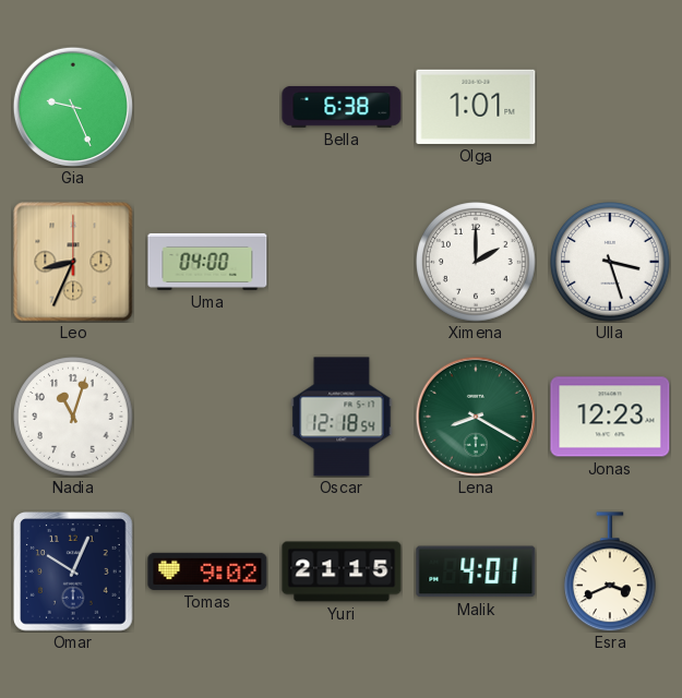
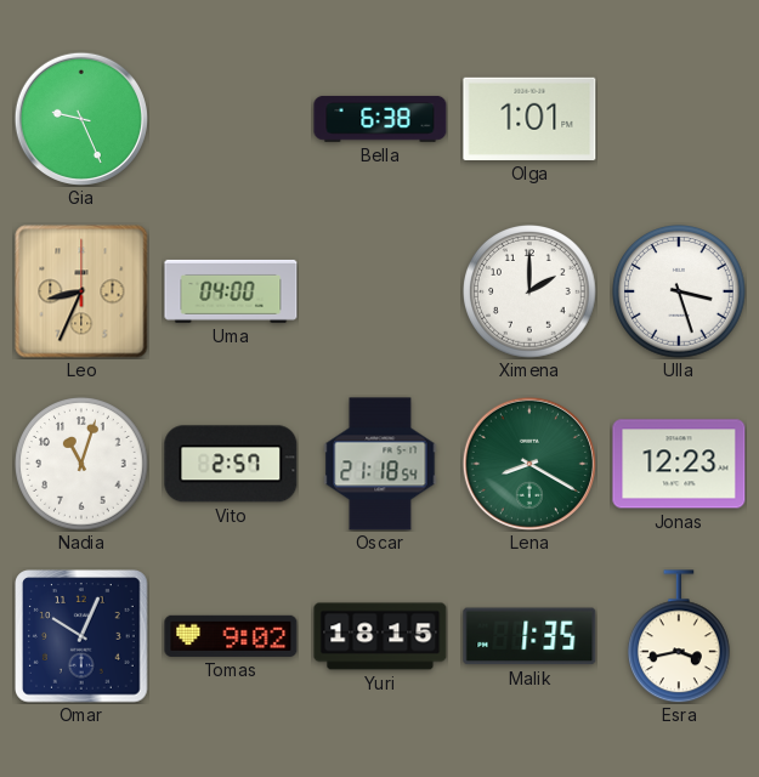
Vito: none -> 2:57 (231, 464)
Oscar: 12:18 -> 21:18 (380, 464)
Yuri: 21:15 -> 18:15 (380, 636)
Malik: 4:01 -> 1:35 (529, 636)
Esra: 3:41 -> 3:43 (679, 636)
